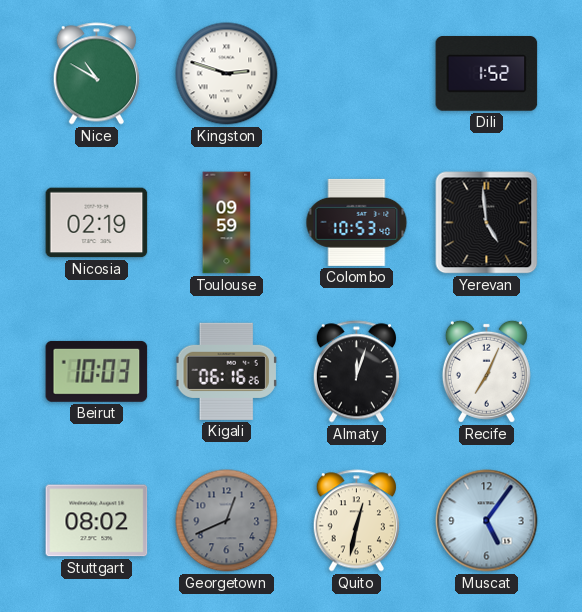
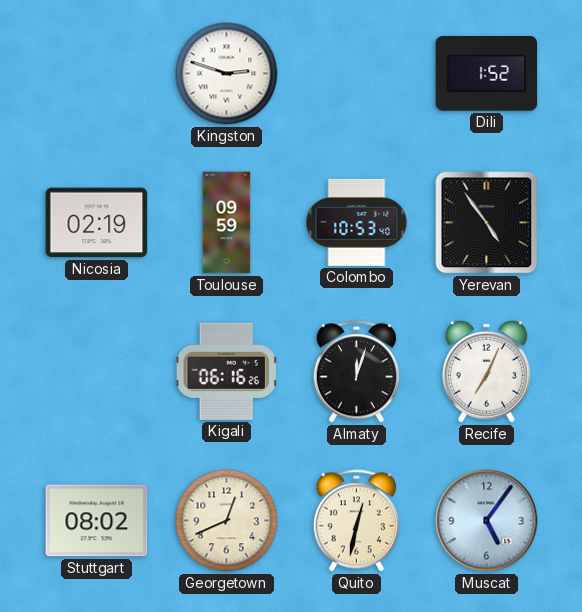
Nice: 10:50 -> none (96, 74)
Yerevan: 4:59 -> 4:54 (487, 223)
Beirut: 10:03 -> none (97, 371)
Georgetown dial: grey -> cream (227, 521)
